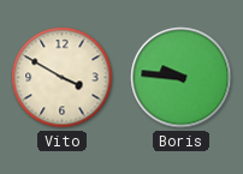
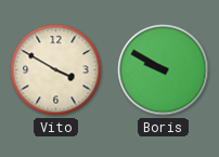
Boris: 9:46 -> 9:50 (164, 70)
